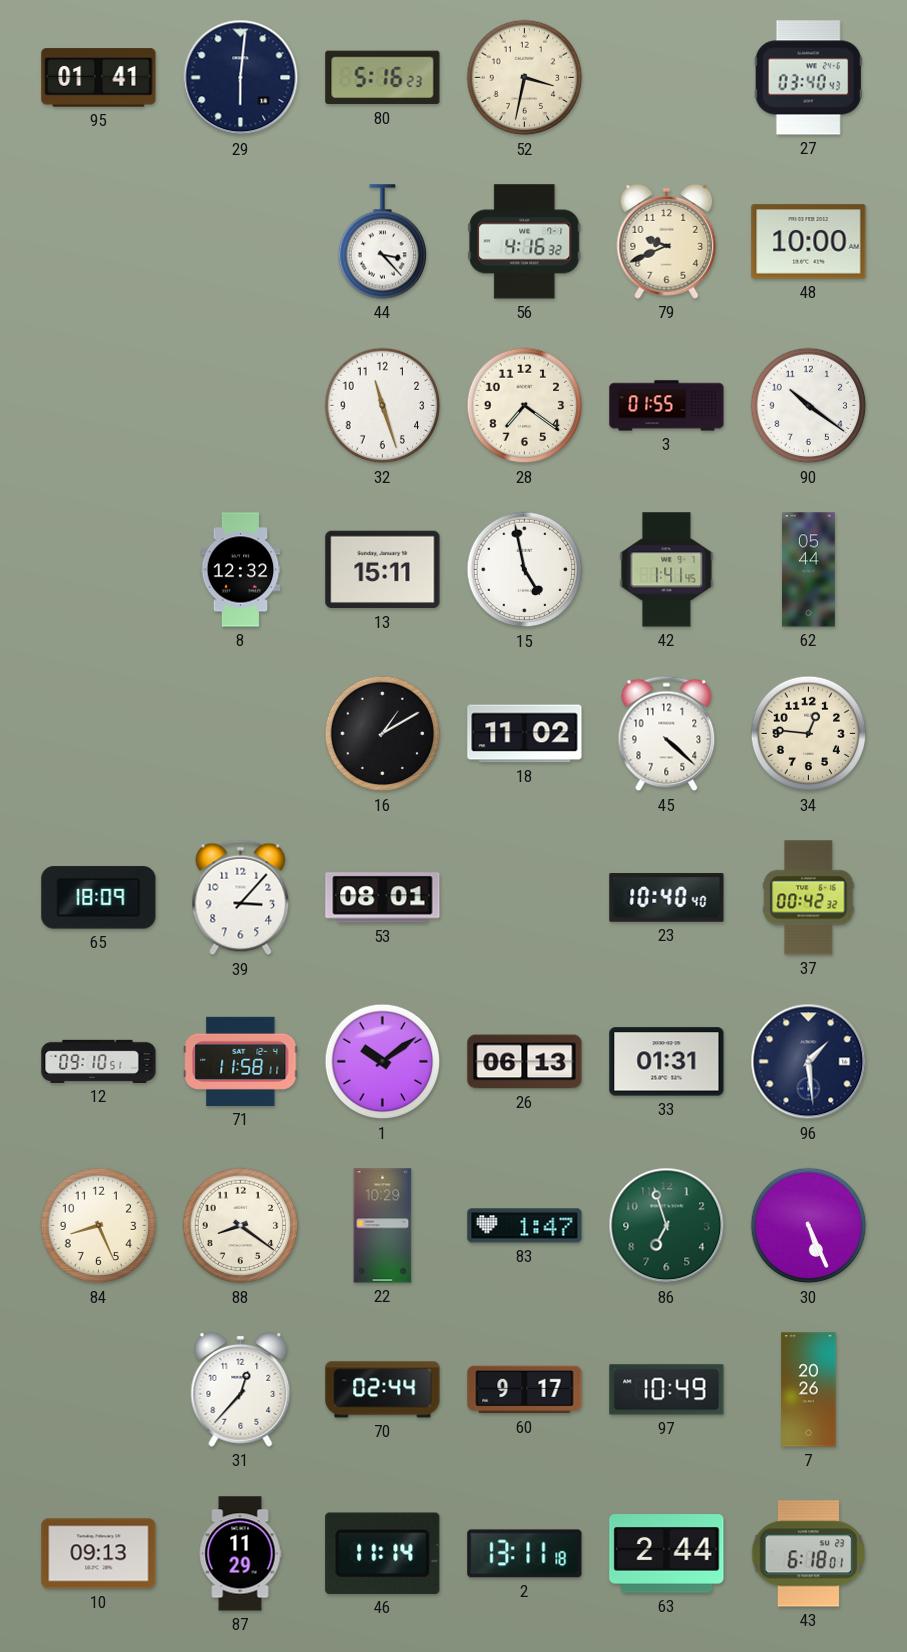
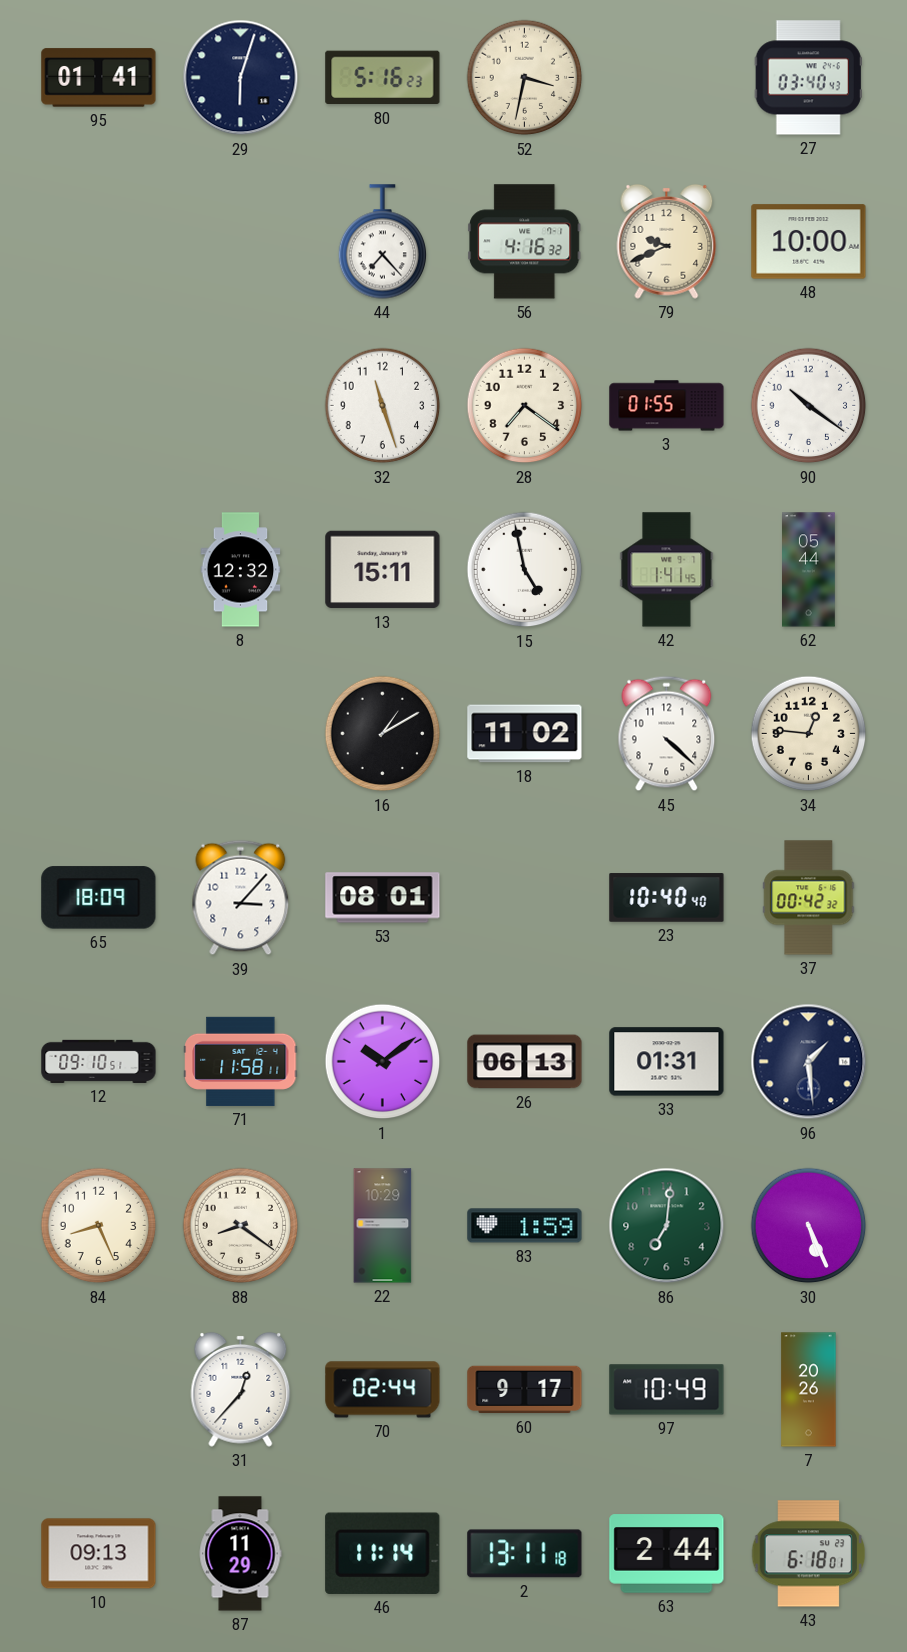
29: 6:01 -> 6:03 (241, 78)
44: 3:23 -> 7:23 (383, 242)
83: 1:47 -> 1:59 (525, 1226)
86: 6:57 -> 7:01 (667, 1226)
